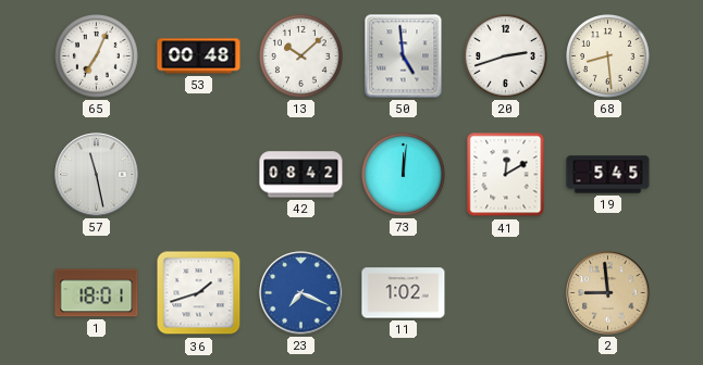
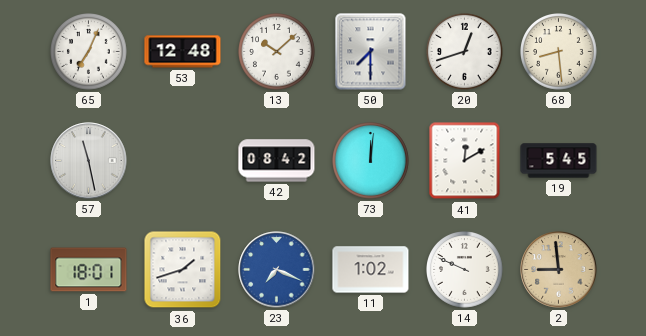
53: 00:48 -> 12:48 (183, 52)
50: 4:59 -> 7:30 (371, 52)
20: 2:42 -> 12:42 (465, 52)
14: none -> 9:49 (465, 270)
